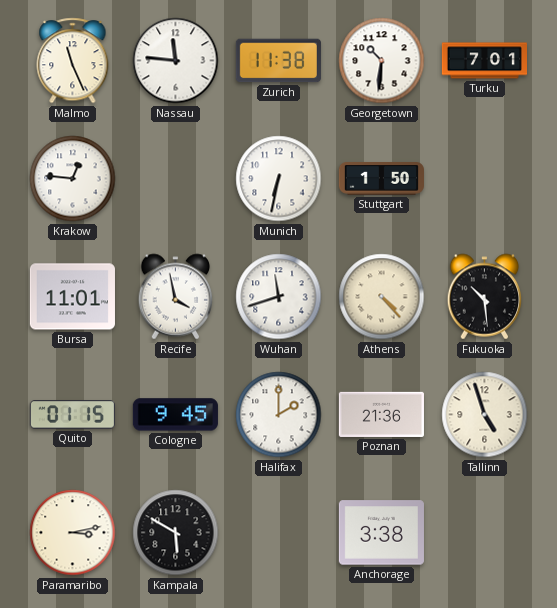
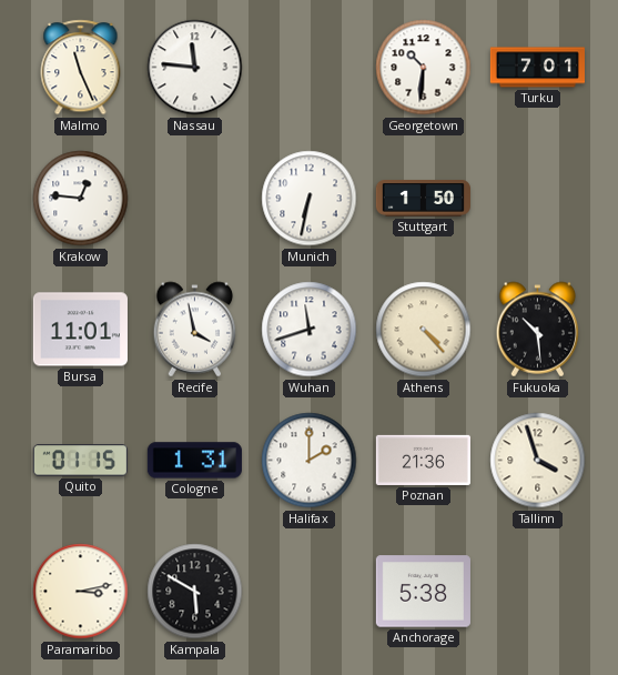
Zurich: 11:38 -> none (278, 61)
Cologne: 9:45 -> 1:31 (194, 461)
Tallinn: 4:57 -> 3:57 (538, 461)
Anchorage: 3:38 -> 5:38 (423, 592)
